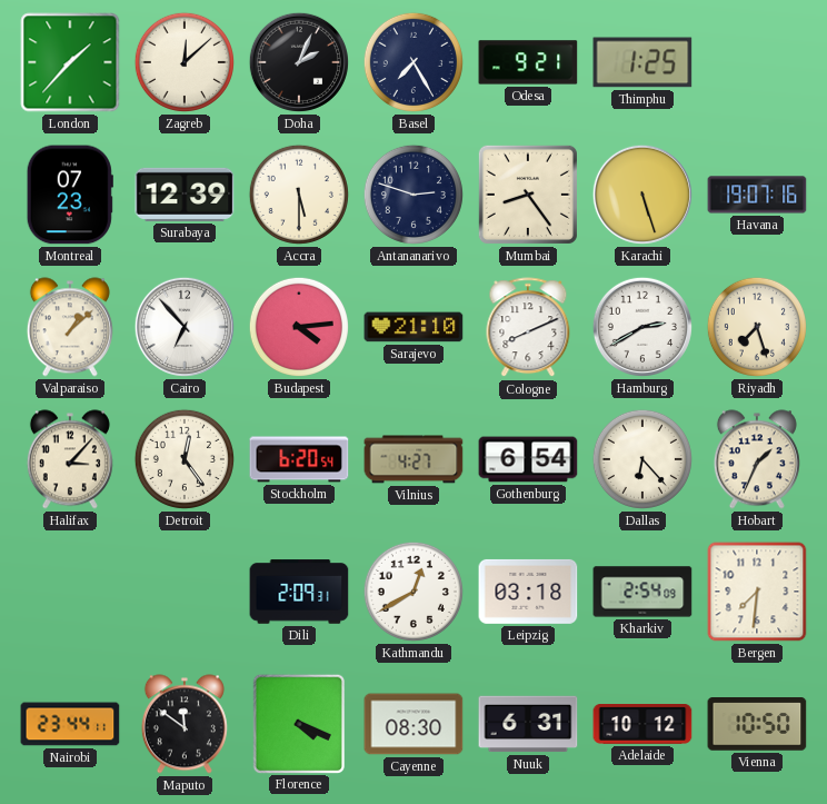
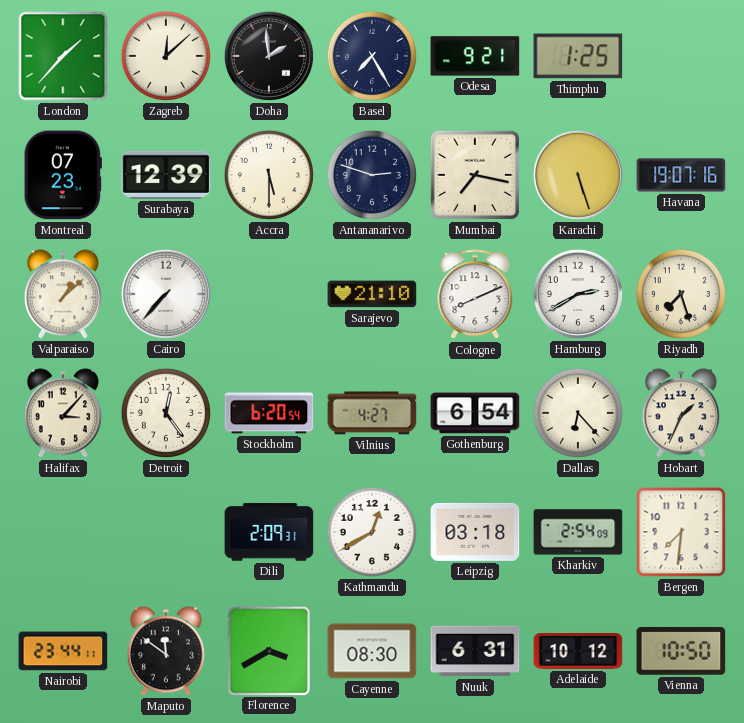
Doha: 2:04 -> 1:59 (269, 56)
Mumbai: 8:24 -> 7:17 (475, 175)
Cairo: 6:53 -> 7:37 (166, 294)
Budapest: 4:14 -> none (299, 327)
Florence: 4:19 -> 3:40 (268, 650)
